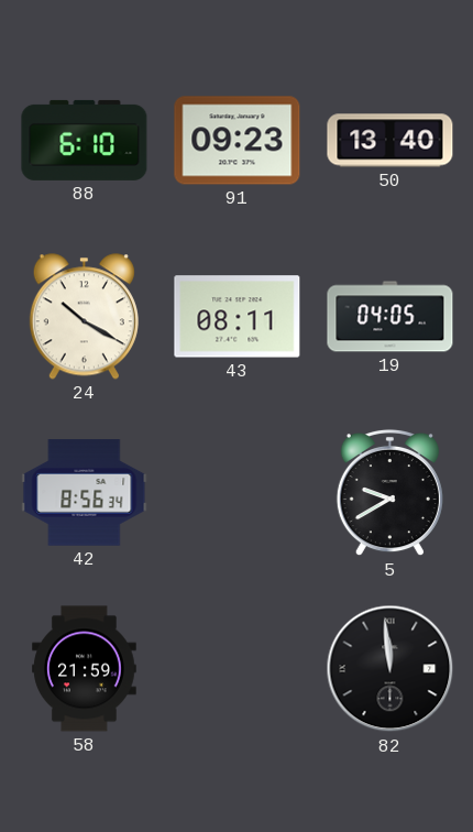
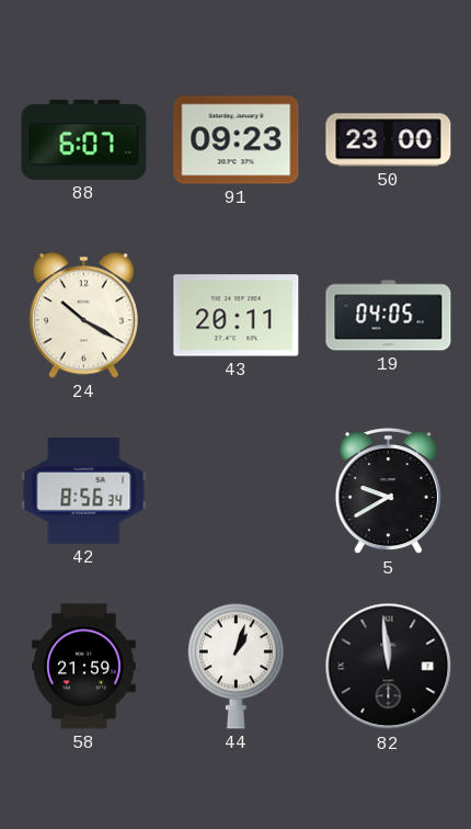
88: 6:10 -> 6:07 (84, 139)
50: 13:40 -> 23:00 (389, 140)
43: 08:11 -> 20:11 (237, 316)
44: none -> 1:03 (235, 667)
